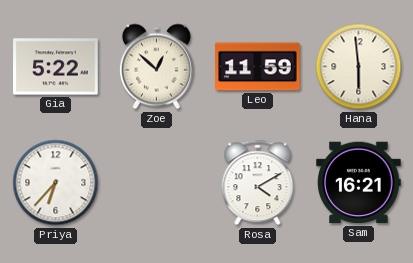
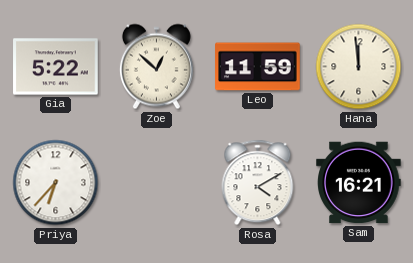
Hana: 5:59 -> 11:59 (359, 67)
